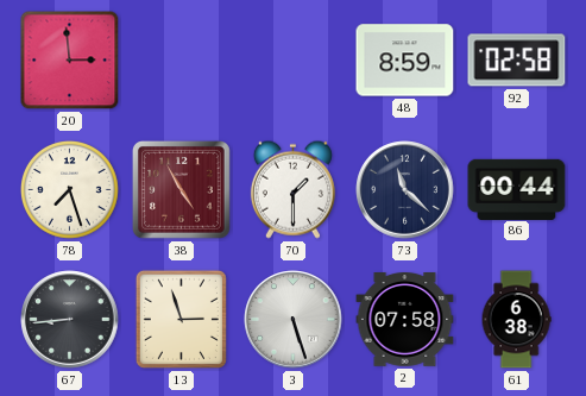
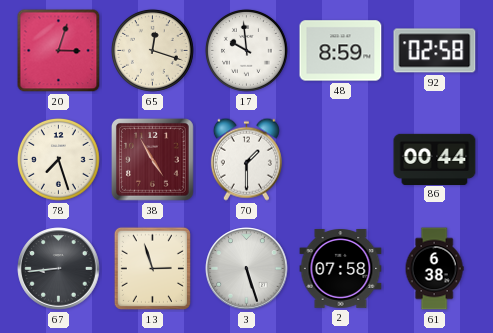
20: 2:59 -> 3:03 (59, 51)
65: none -> 12:18 (152, 50)
17: none -> 9:59 (246, 50)
73: 11:22 -> none (405, 190)
